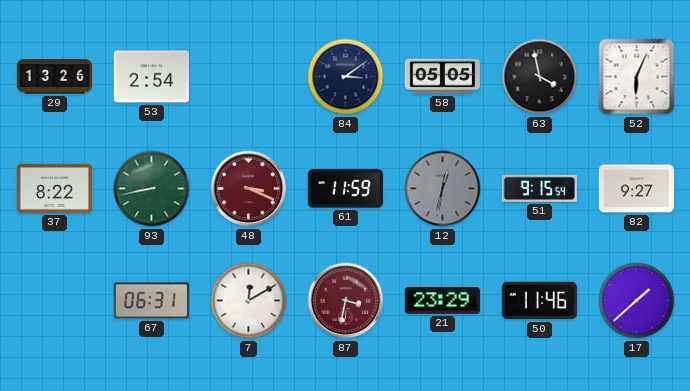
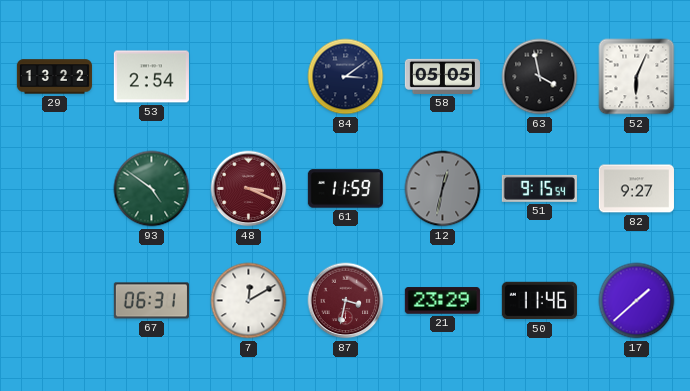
29: 13:26 -> 13:22 (54, 77)
37: 8:22 -> none (54, 188)
93: 8:43 -> 4:51 (152, 189)
